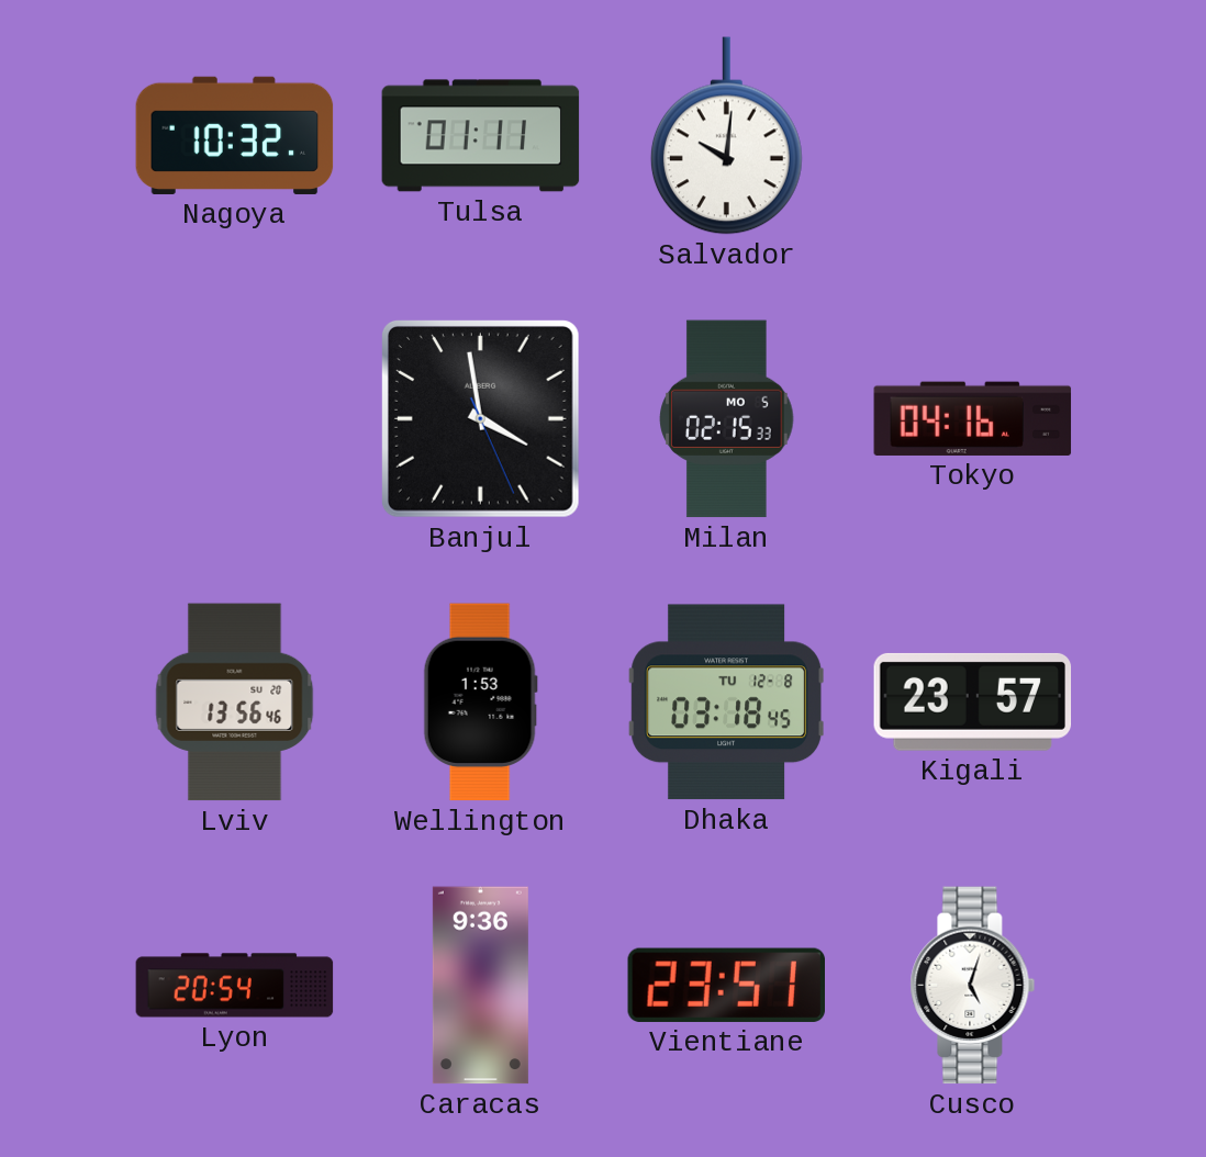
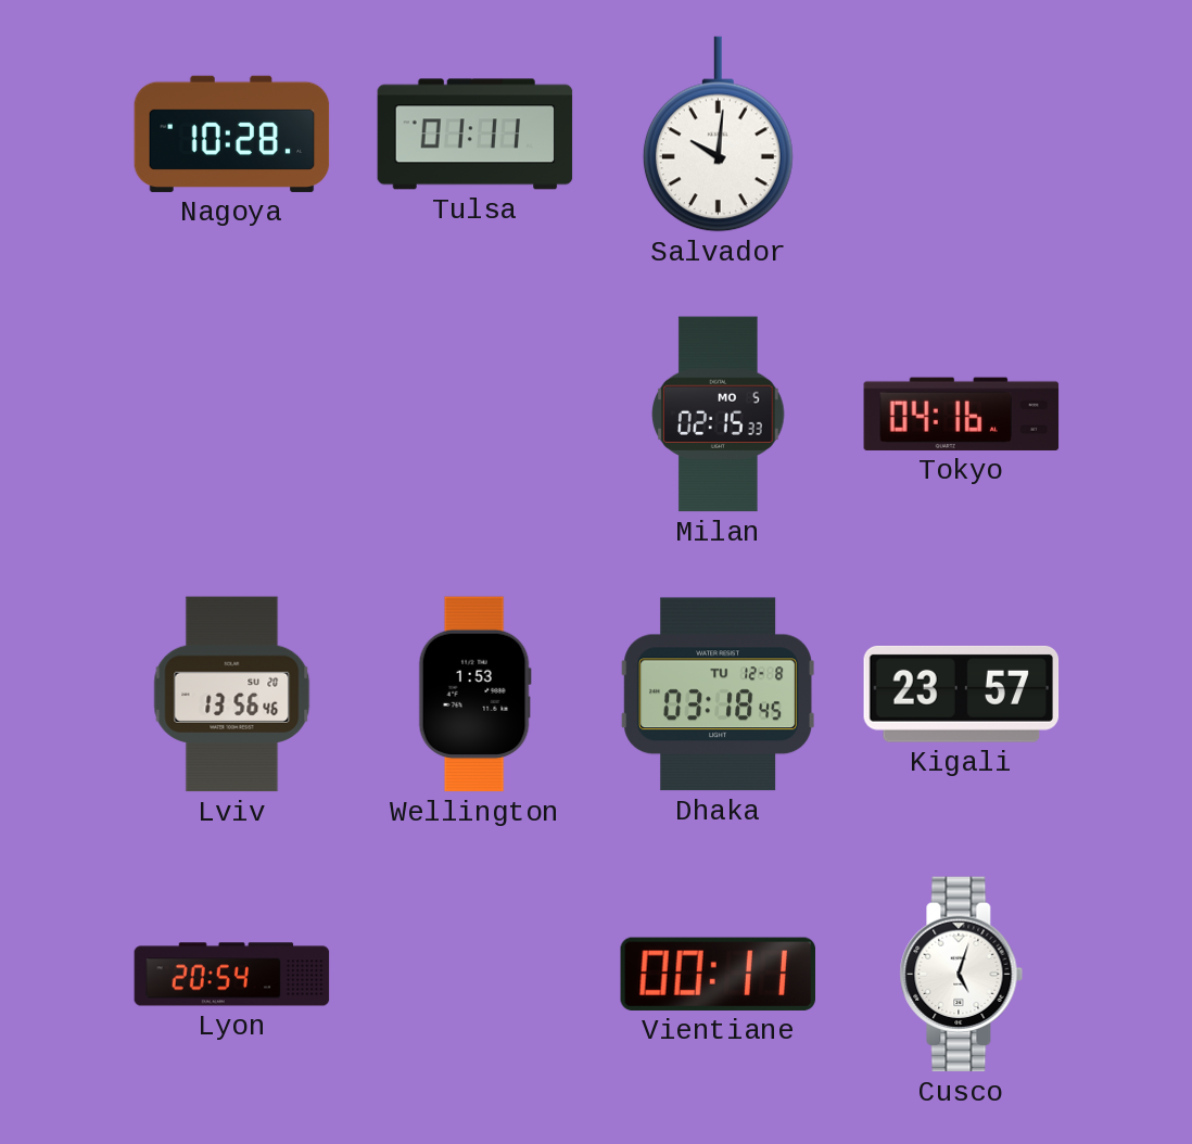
Nagoya: 10:32 -> 10:28 (232, 134)
Banjul: 3:58 -> none (480, 418)
Caracas: 9:36 -> none (480, 986)
Vientiane: 23:51 -> 00:11 (718, 974)
